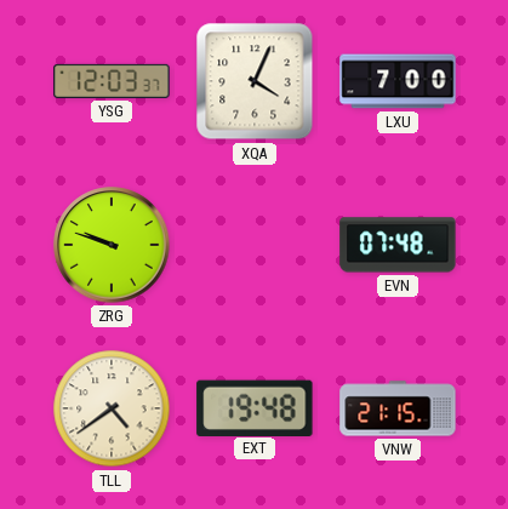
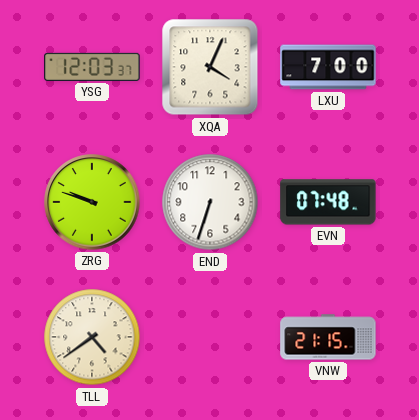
END: none -> 6:33 (210, 202)
EXT: 19:48 -> none (255, 407)
